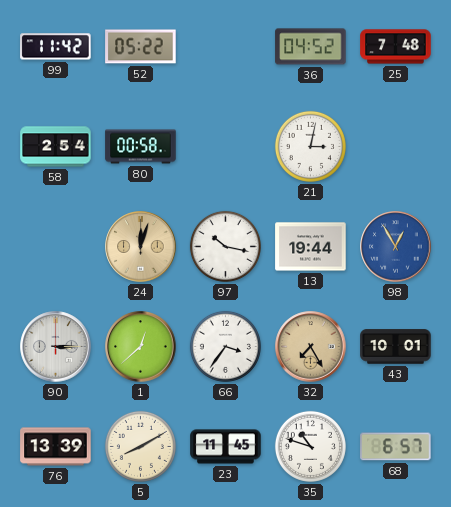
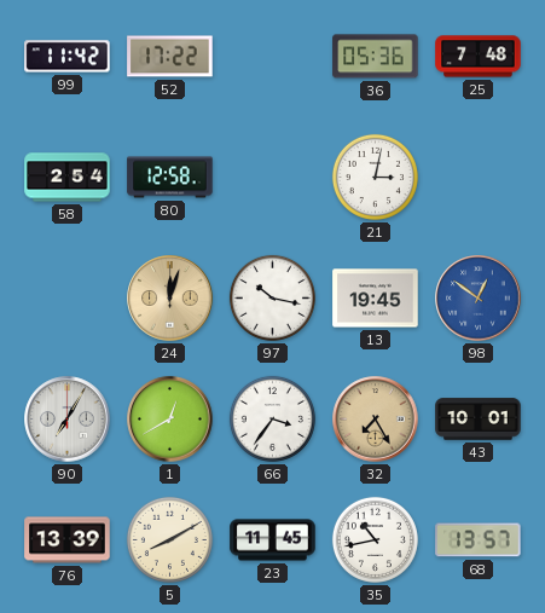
52: 05:22 -> 17:22 (170, 57)
36: 04:52 -> 05:36 (376, 57)
80: 00:58 -> 12:58 (170, 178)
13: 19:44 -> 19:45 (376, 299)
98: 12:55 -> 12:51 (479, 299)
90: 3:15 -> 7:05 (68, 420)
1: 12:38 -> 12:40 (170, 420)
35: 10:48 -> 10:43 (375, 539)
68: 6:57 -> 13:57 (479, 540)
